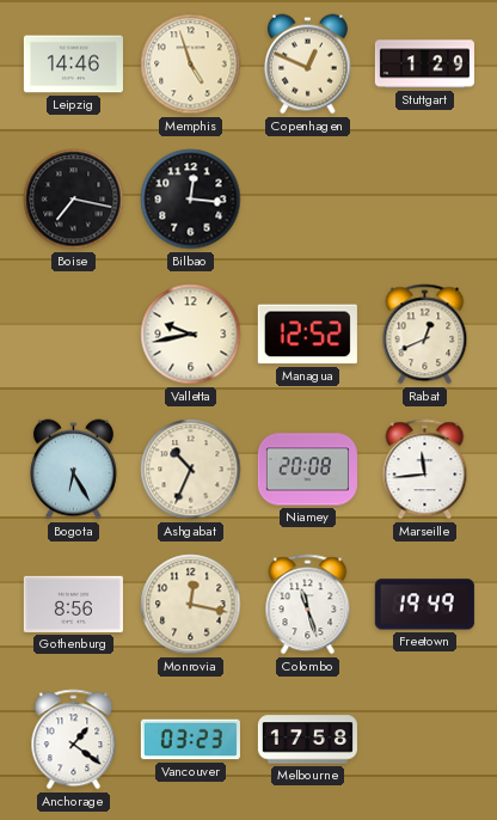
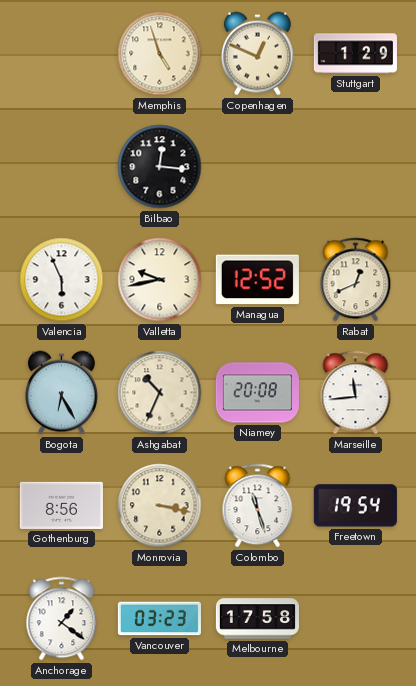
Leipzig: 14:46 -> none (73, 65)
Boise: 7:17 -> none (74, 200)
Valencia: none -> 5:56 (62, 280)
Monrovia: 12:17 -> 3:17 (160, 506)
Freetown: 19:49 -> 19:54 (355, 506)
